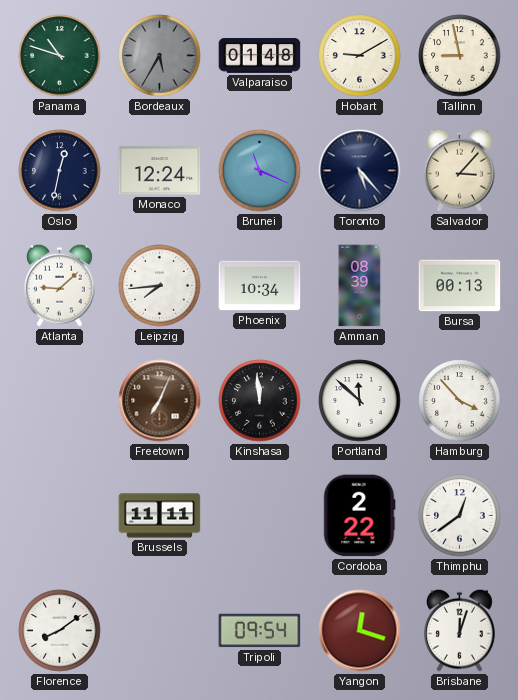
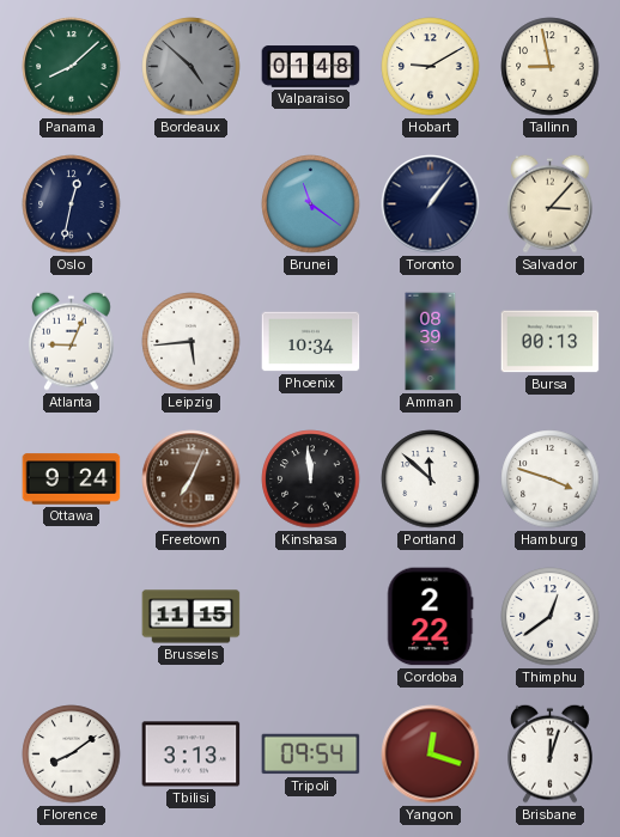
Panama: 10:48 -> 8:08 (72, 67)
Bordeaux: 5:35 -> 4:52 (192, 67)
Monaco: 12:24 -> none (160, 171)
Brunei: 11:19 -> 11:21 (311, 204)
Toronto: 5:23 -> 1:06 (431, 204)
Atlanta: 9:08 -> 9:04 (72, 341)
Leipzig: 7:44 -> 5:44 (192, 342)
Ottawa: none -> 9:24 (72, 479)
Hamburg: 3:53 -> 3:48 (551, 479)
Brussels: 11:11 -> 11:15 (192, 617)
Tbilisi: none -> 3:13 (192, 754)
